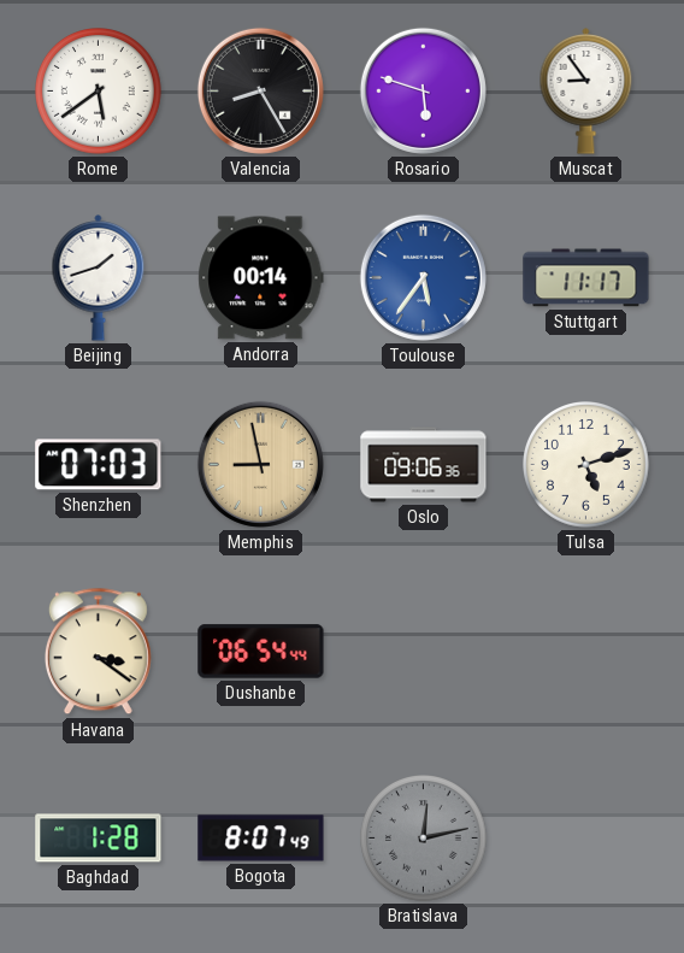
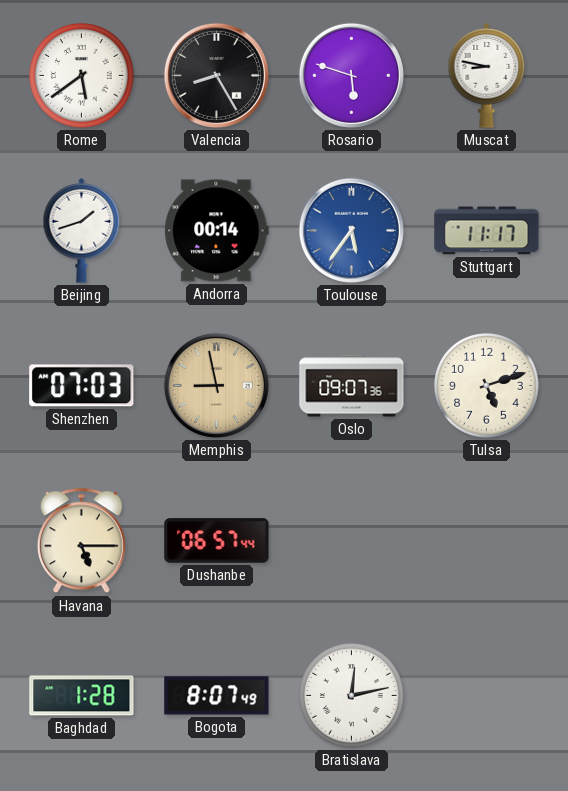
Muscat: 8:54 -> 8:47 (487, 76)
Oslo: 09:06 -> 09:07 (352, 386)
Havana: 3:21 -> 5:15 (81, 541)
Dushanbe: 06:54 -> 06:57 (217, 541)
Bratislava dial: grey -> white (352, 696)
